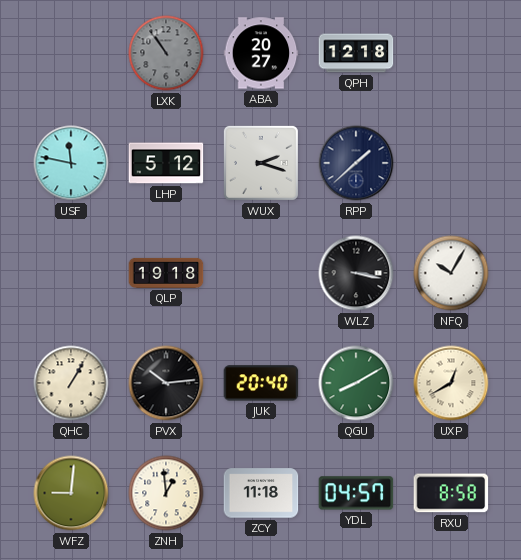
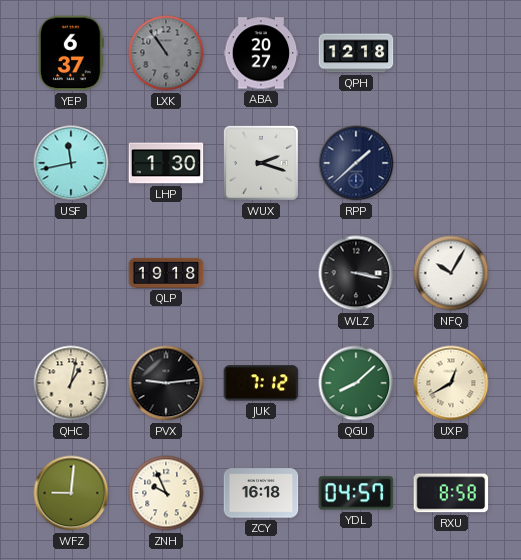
YEP: none -> 6:37 (71, 53)
USF: 11:47 -> 11:43 (71, 163)
LHP: 5:12 -> 1:30 (166, 163)
QHC: 1:05 -> 1:02 (71, 383)
PVX: 10:14 -> 9:14 (166, 383)
JUK: 20:40 -> 7:12 (261, 383)
QGU: 8:10 -> 8:08 (356, 383)
ZNH: 12:59 -> 9:56 (166, 493)
ZCY: 11:18 -> 16:18 (261, 493)
